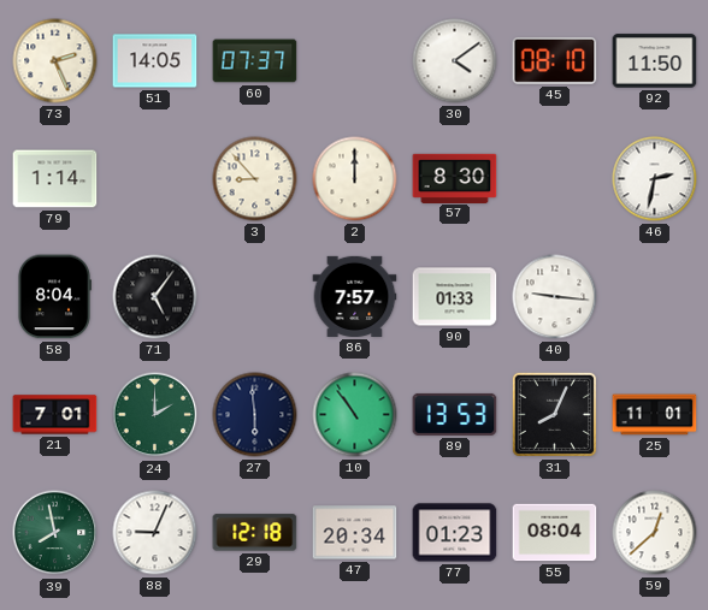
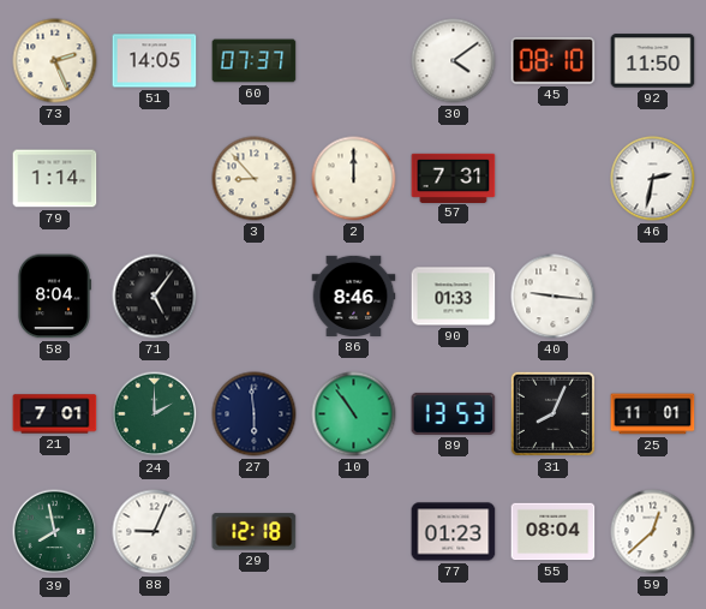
57: 8:30 -> 7:31 (454, 178)
86: 7:57 -> 8:46 (354, 295)
47: 20:34 -> none (355, 533)
